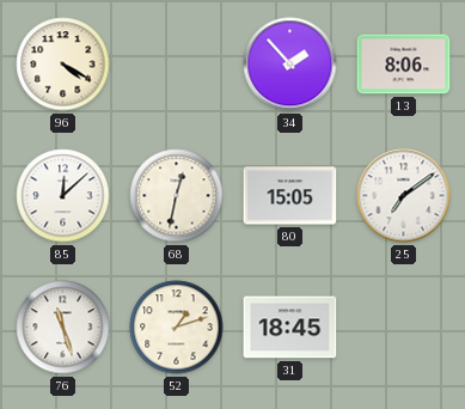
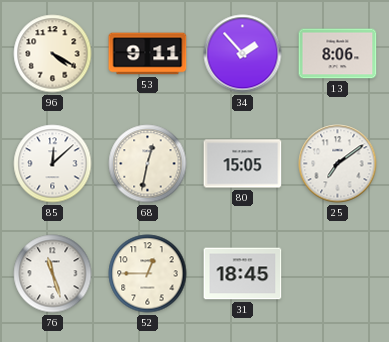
53: none -> 9:11 (148, 54)
52: 1:12 -> 12:45 (148, 274)
